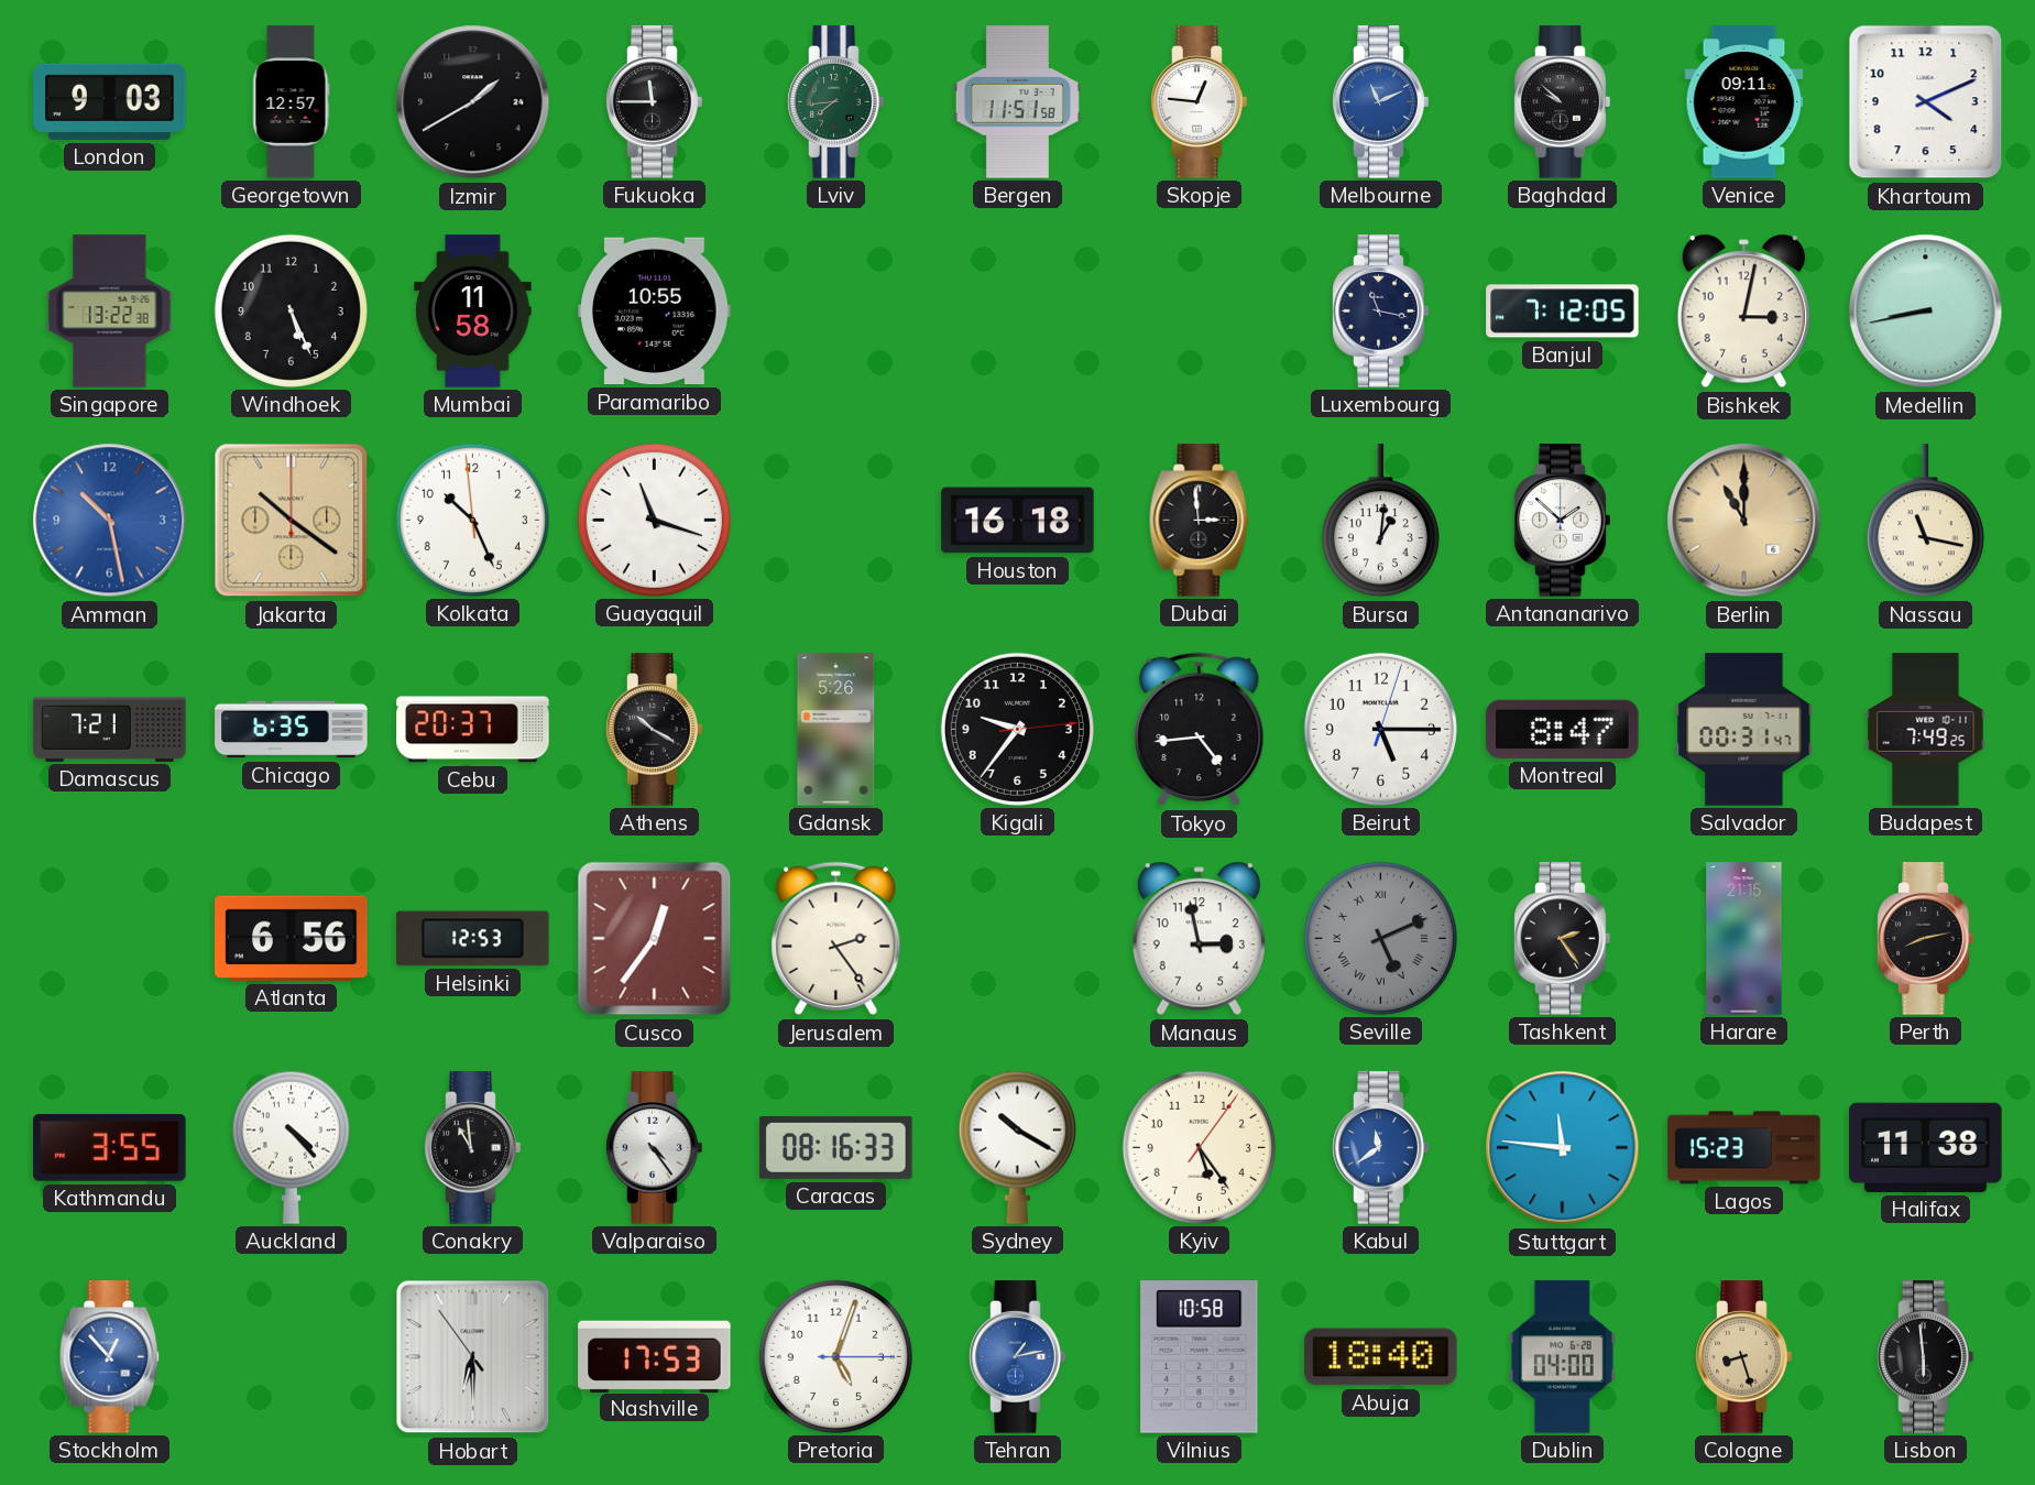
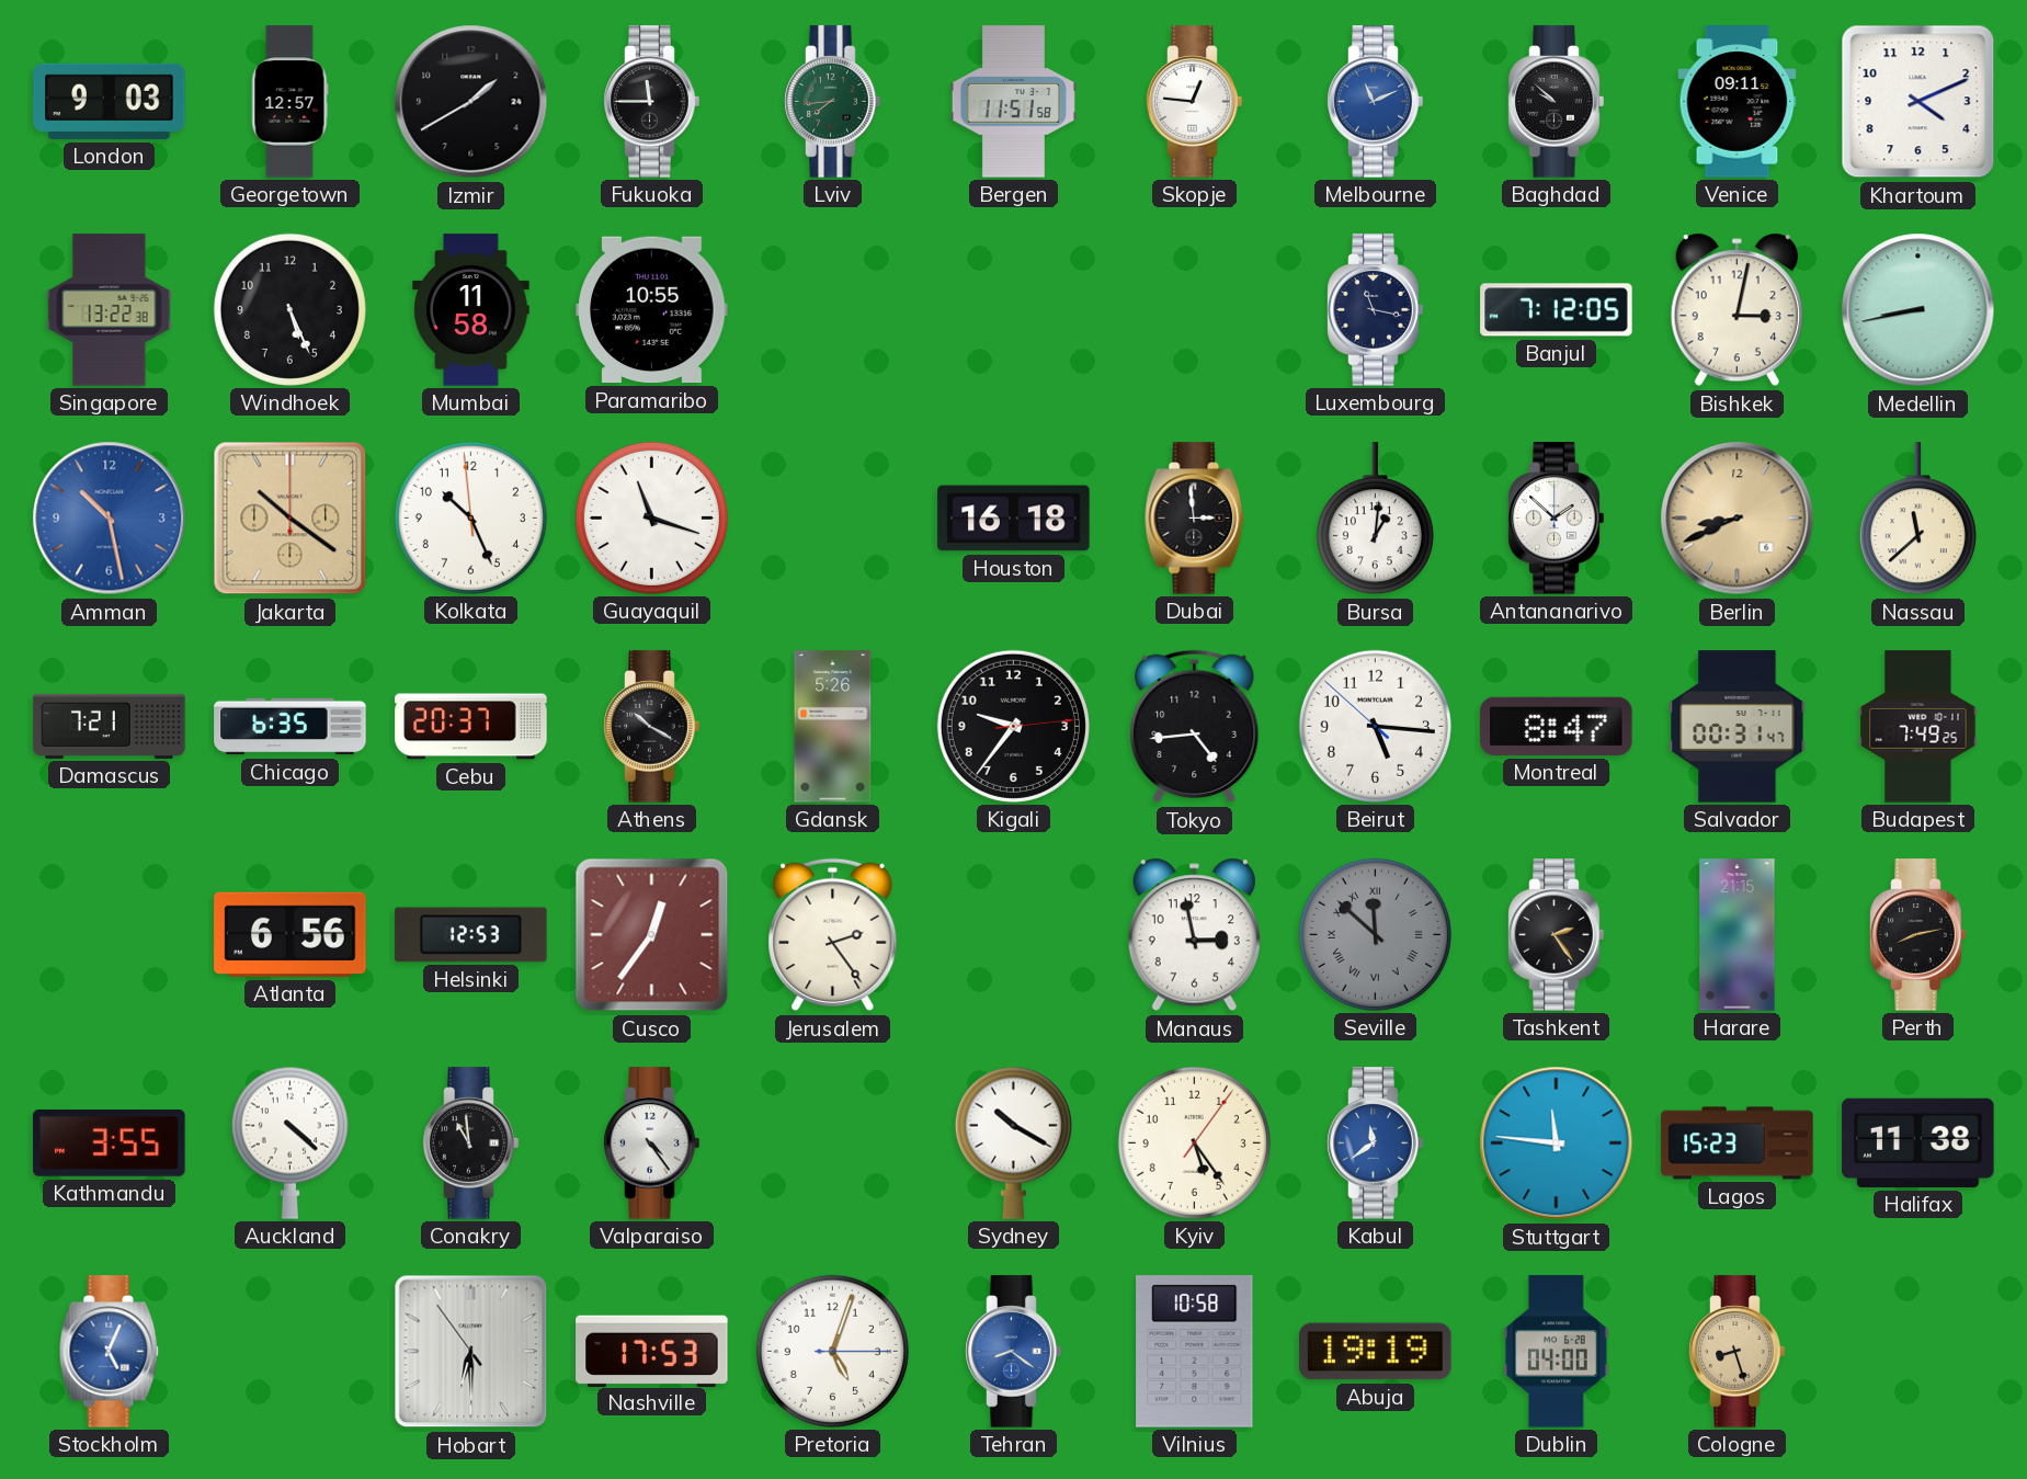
Berlin: 11:00 -> 8:41 (1738, 519)
Nassau: 11:17 -> 11:38 (1917, 519)
Beirut: 5:15:03 -> 5:15:52 (1375, 726)
Seville: 5:11 -> 11:52 (1375, 934)
Auckland: 4:23 -> 4:22 (289, 1142)
Caracas: 08:16 -> none (836, 1147)
Stockholm: 12:53 -> 5:04 (110, 1352)
Tehran: 1:13 -> 8:21 (1014, 1352)
Abuja: 18:40 -> 19:19 (1376, 1352)
Lisbon: 5:59 -> none (1926, 1357)
